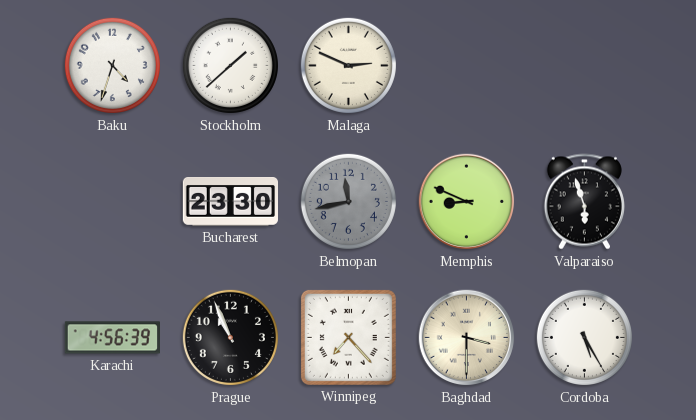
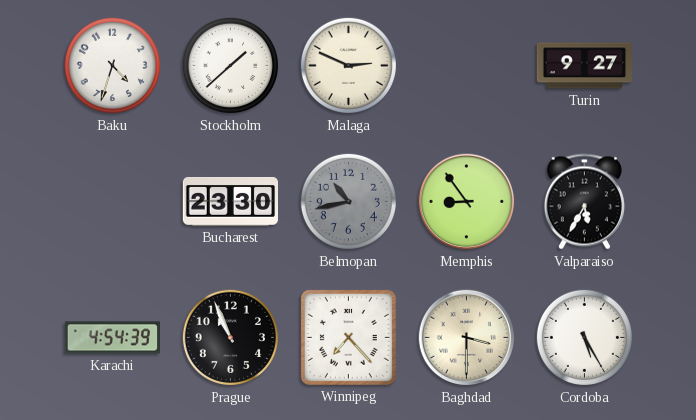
Turin: none -> 9:27 (584, 66)
Belmopan: 11:43 -> 10:43 (348, 201)
Memphis: 8:49 -> 8:54 (467, 202)
Valparaiso: 5:57 -> 5:35 (584, 202)
Karachi: 4:56 -> 4:54 (112, 338)
